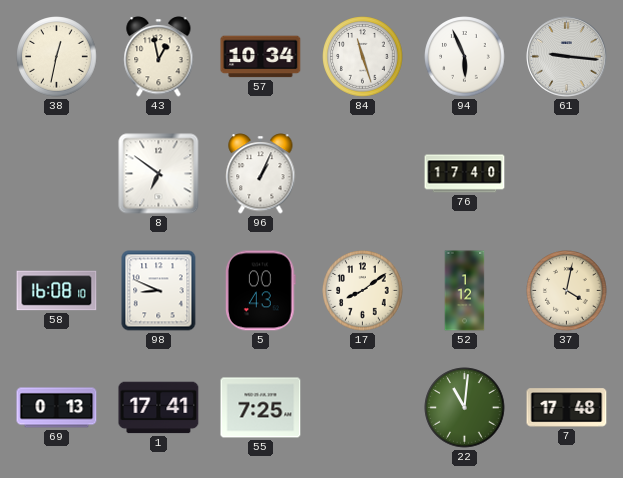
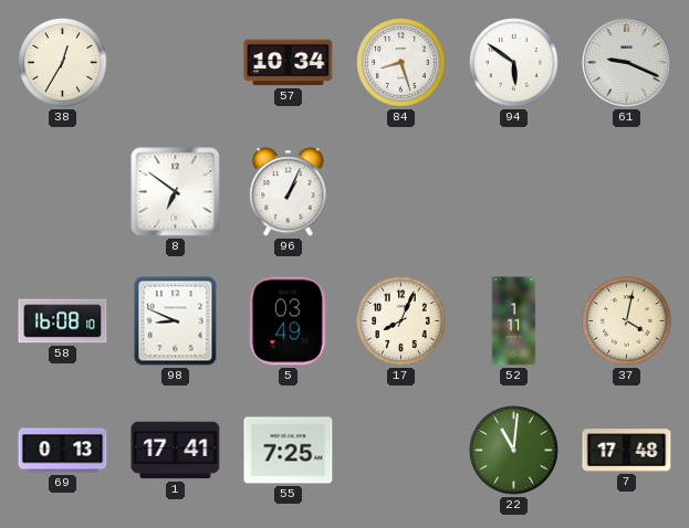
38: 12:32 -> 12:35 (63, 63)
43: 12:58 -> none (159, 57)
84: 11:27 -> 8:27 (401, 63)
94: 5:56 -> 5:51 (514, 63)
61: 9:16 -> 9:19 (627, 63)
76: 17:40 -> none (465, 174)
5: 00:43 -> 03:49 (288, 321)
17: 8:09 -> 8:04 (401, 321)
52: 1:12 -> 1:11 (514, 321)
